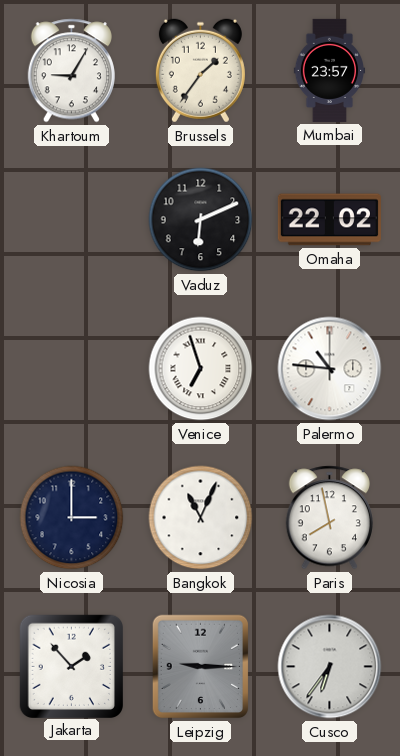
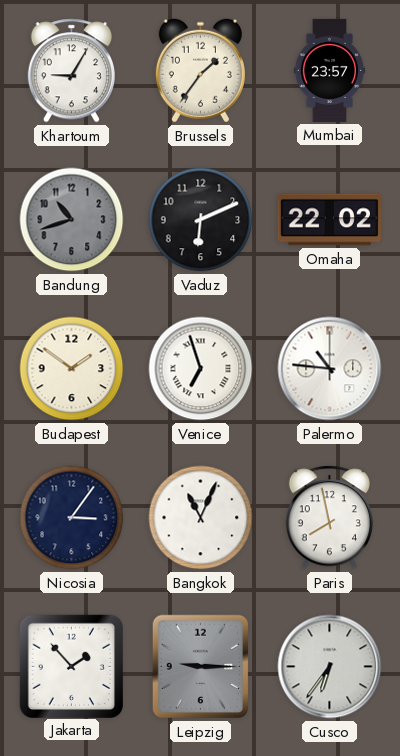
Bandung: none -> 10:42 (72, 220)
Budapest: none -> 1:51 (72, 369)
Nicosia: 3:00 -> 3:06 (72, 518)
